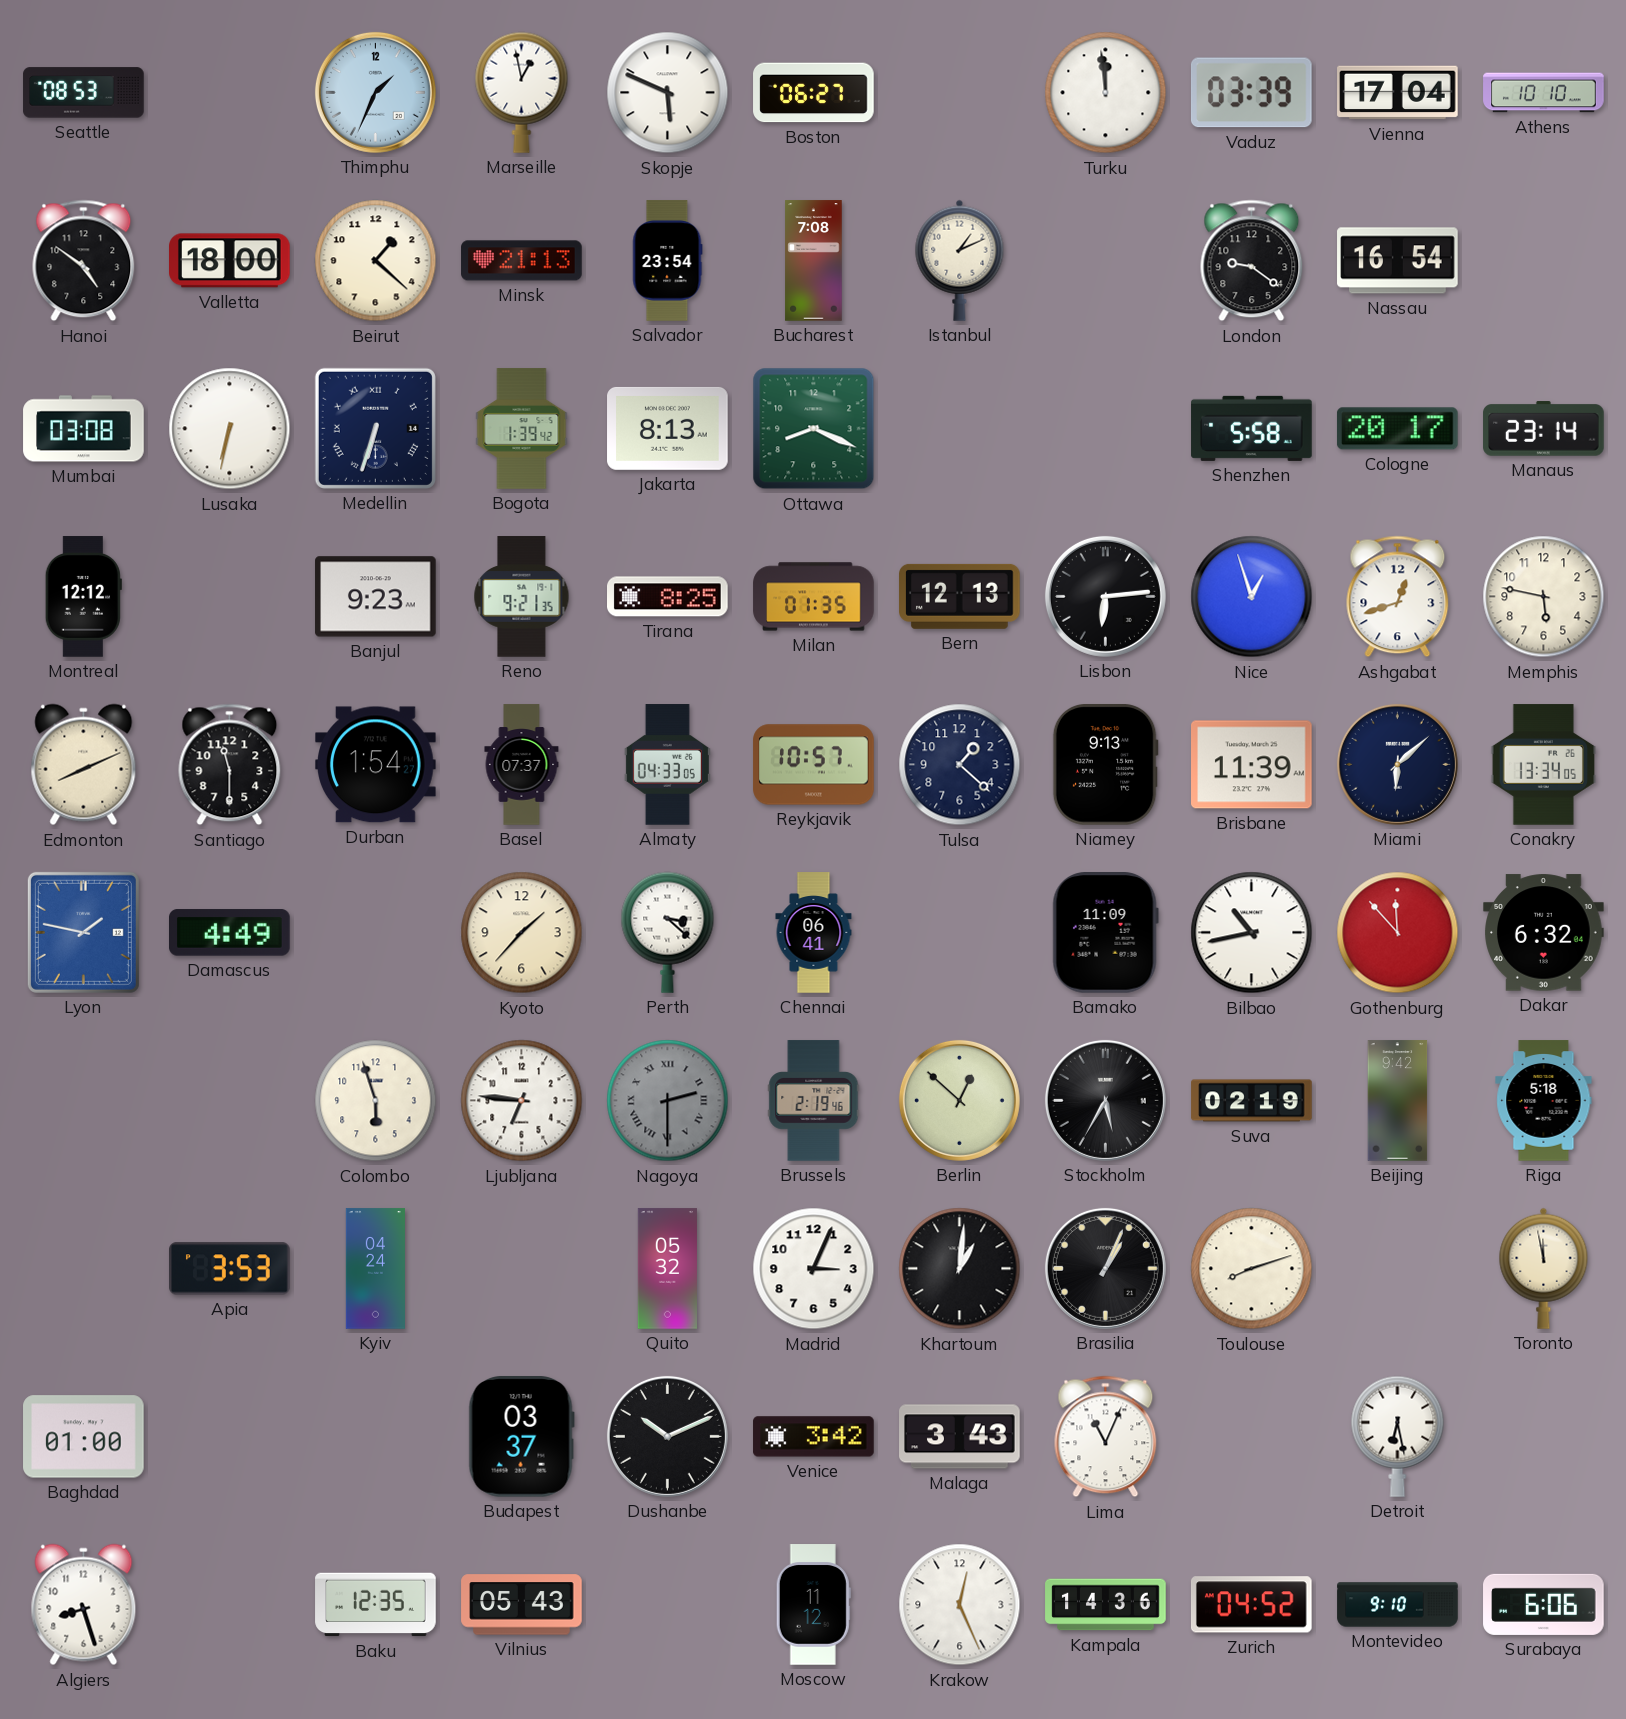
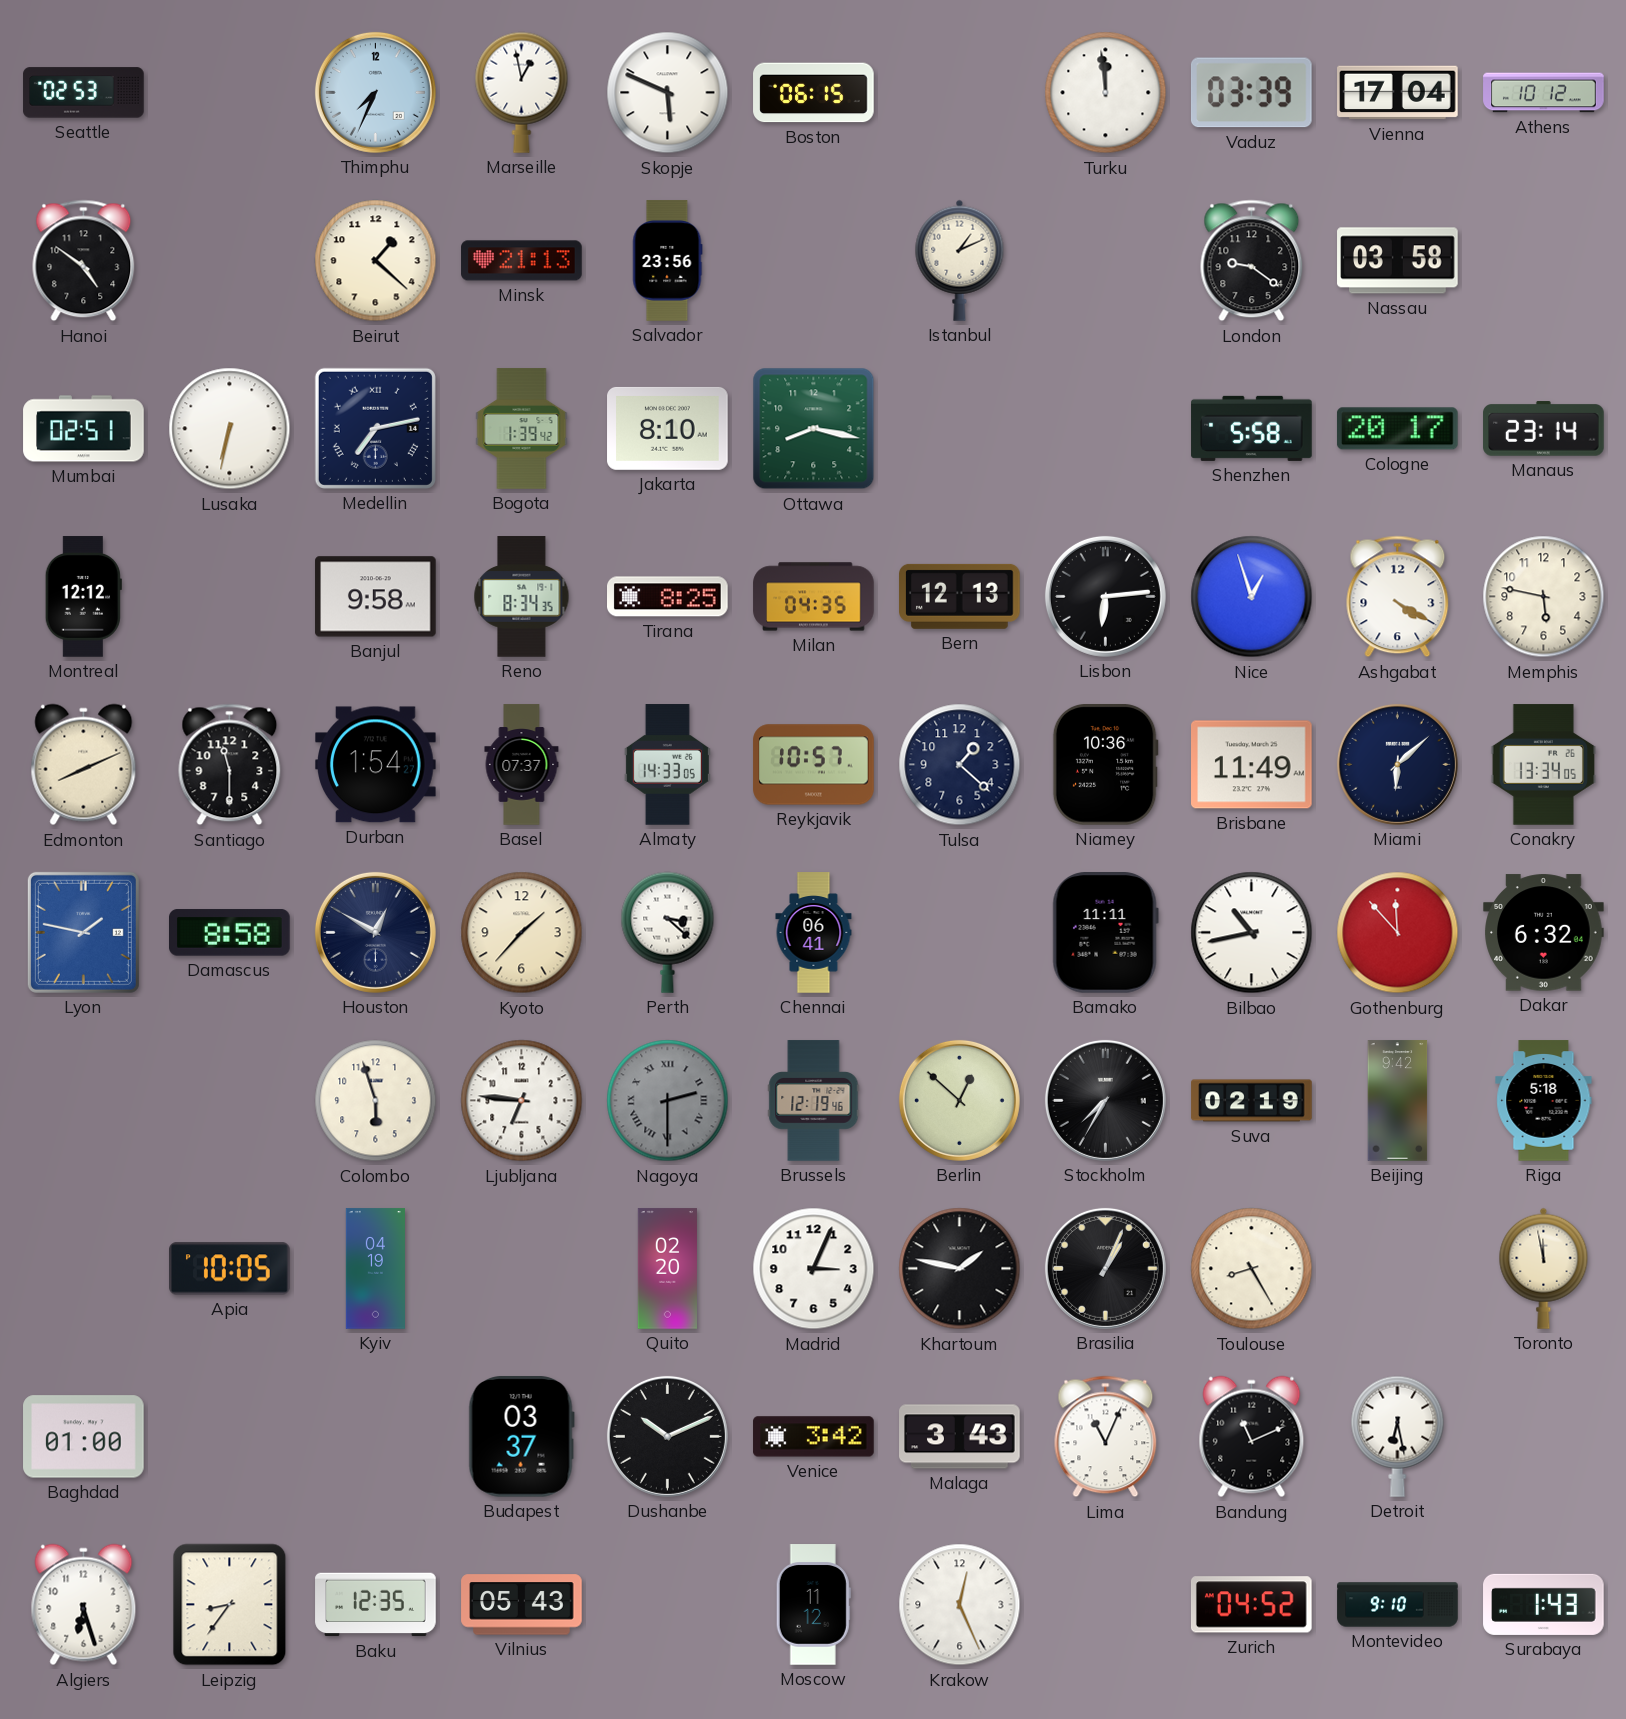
Seattle: 08:53 -> 02:53 (84, 93)
Thimphu: 1:34 -> 7:34 (375, 92)
Boston: 06:27 -> 06:15 (814, 93)
Athens: 10:10 -> 10:12 (1544, 93)
Valletta: 18:00 -> none (230, 261)
Salvador: 23:54 -> 23:56 (667, 261)
Bucharest: 7:08 -> none (814, 261)
Nassau: 16:54 -> 03:58 (1398, 261)
Mumbai: 03:08 -> 02:51 (84, 429)
Medellin: 6:33 -> 7:13 (375, 428)
Jakarta: 8:13 -> 8:10 (668, 428)
Ottawa: 8:19 -> 8:17 (814, 429)
Banjul: 9:23 -> 9:58 (376, 597)
Reno: 9:21 -> 8:34 (522, 597)
Milan: 01:35 -> 04:35 (814, 597)
Ashgabat: 12:42 -> 4:20 (1398, 597)
Almaty: 04:33 -> 14:33 (667, 765)
Niamey: 9:13 -> 10:36 (1105, 765)
Brisbane: 11:39 -> 11:49 (1252, 765)
Damascus: 4:49 -> 8:58 (230, 933)
Houston: none -> 12:50 (375, 932)
Bamako: 11:09 -> 11:11 (1105, 933)
Brussels: 2:19 -> 12:19 (814, 1101)
Stockholm: 5:35 -> 7:35 (1105, 1100)
Apia: 3:53 -> 10:05 (230, 1269)
Kyiv: 04:24 -> 04:19 (375, 1269)
Quito: 05:32 -> 02:20 (667, 1269)
Khartoum: 1:01 -> 1:47 (960, 1269)
Toulouse: 8:12 -> 8:25 (1252, 1269)
Bandung: none -> 11:11 (1252, 1437)
Algiers: 8:27 -> 6:27 (84, 1605)
Leipzig: none -> 8:36 (230, 1605)
Kampala: 14:36 -> none (1106, 1605)
Surabaya: 6:06 -> 1:43 (1544, 1604)
